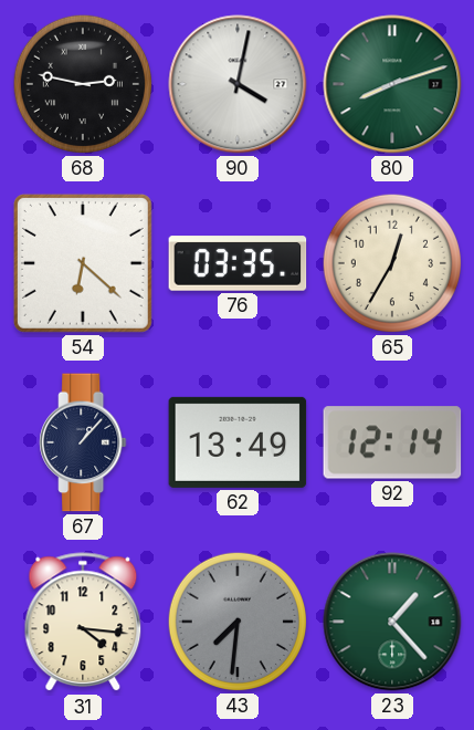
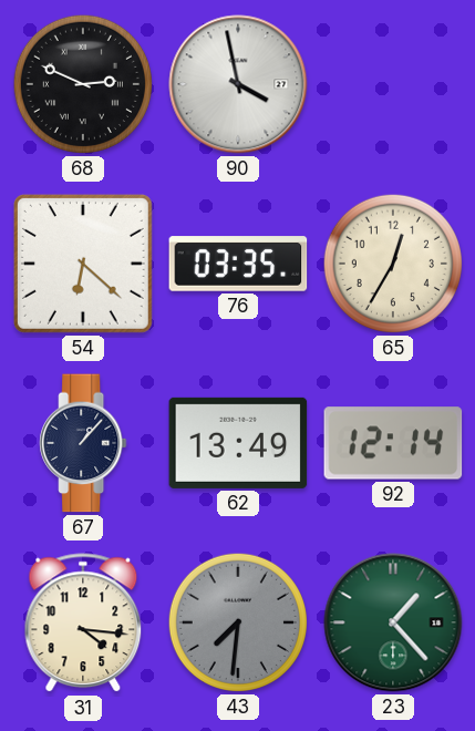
68: 2:47 -> 2:49 (83, 84)
90: 4:02 -> 3:58 (238, 84)
80: 8:12 -> none (392, 84)
